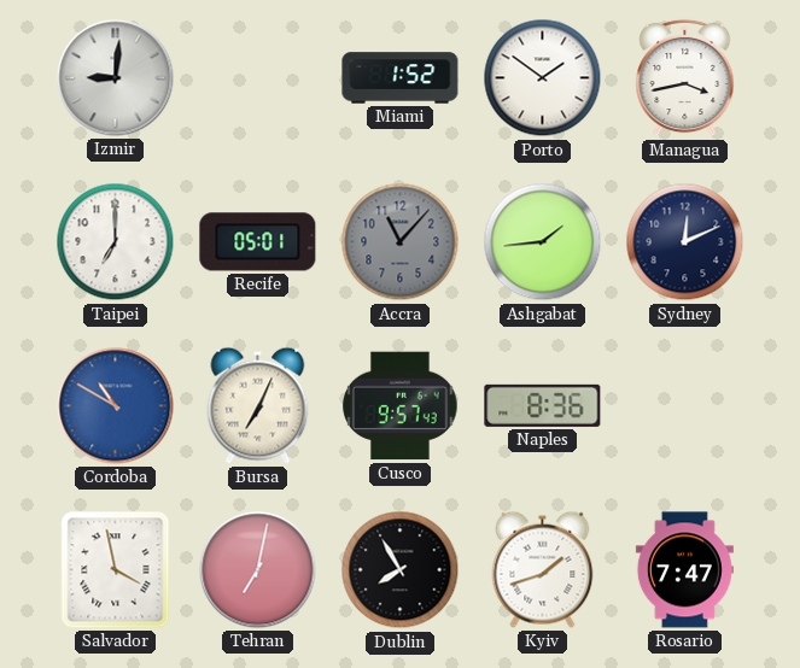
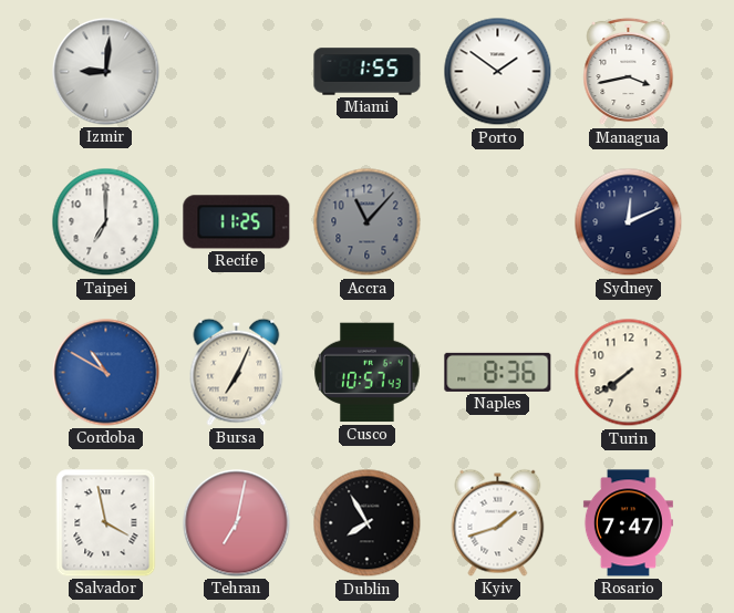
Miami: 1:52 -> 1:55 (368, 72)
Recife: 05:01 -> 11:25 (237, 222)
Ashgabat: 1:44 -> none (543, 242)
Cusco: 9:57 -> 10:57 (368, 373)
Turin: none -> 7:39 (629, 373)
